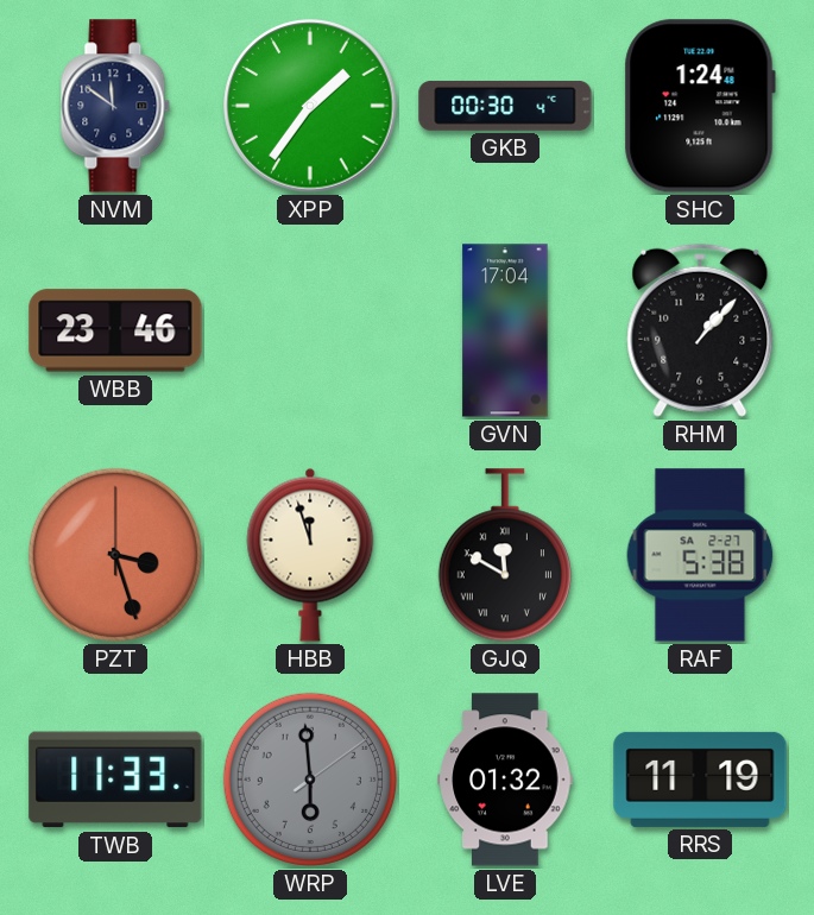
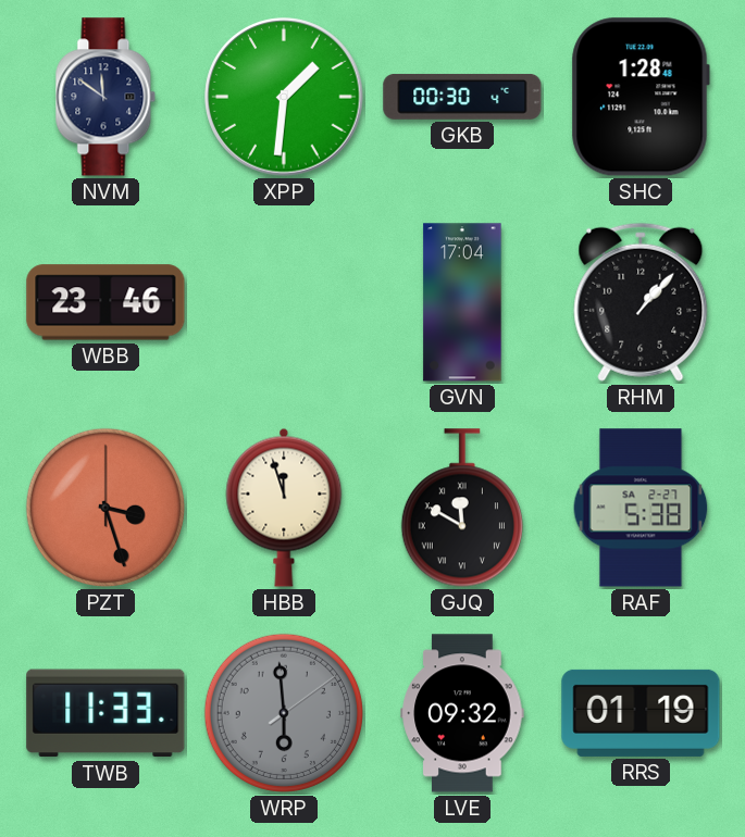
XPP: 1:36 -> 1:31 (284, 97)
SHC: 1:24 -> 1:28 (641, 97)
LVE: 01:32 -> 09:32 (462, 713)
RRS: 11:19 -> 01:19 (641, 713)
